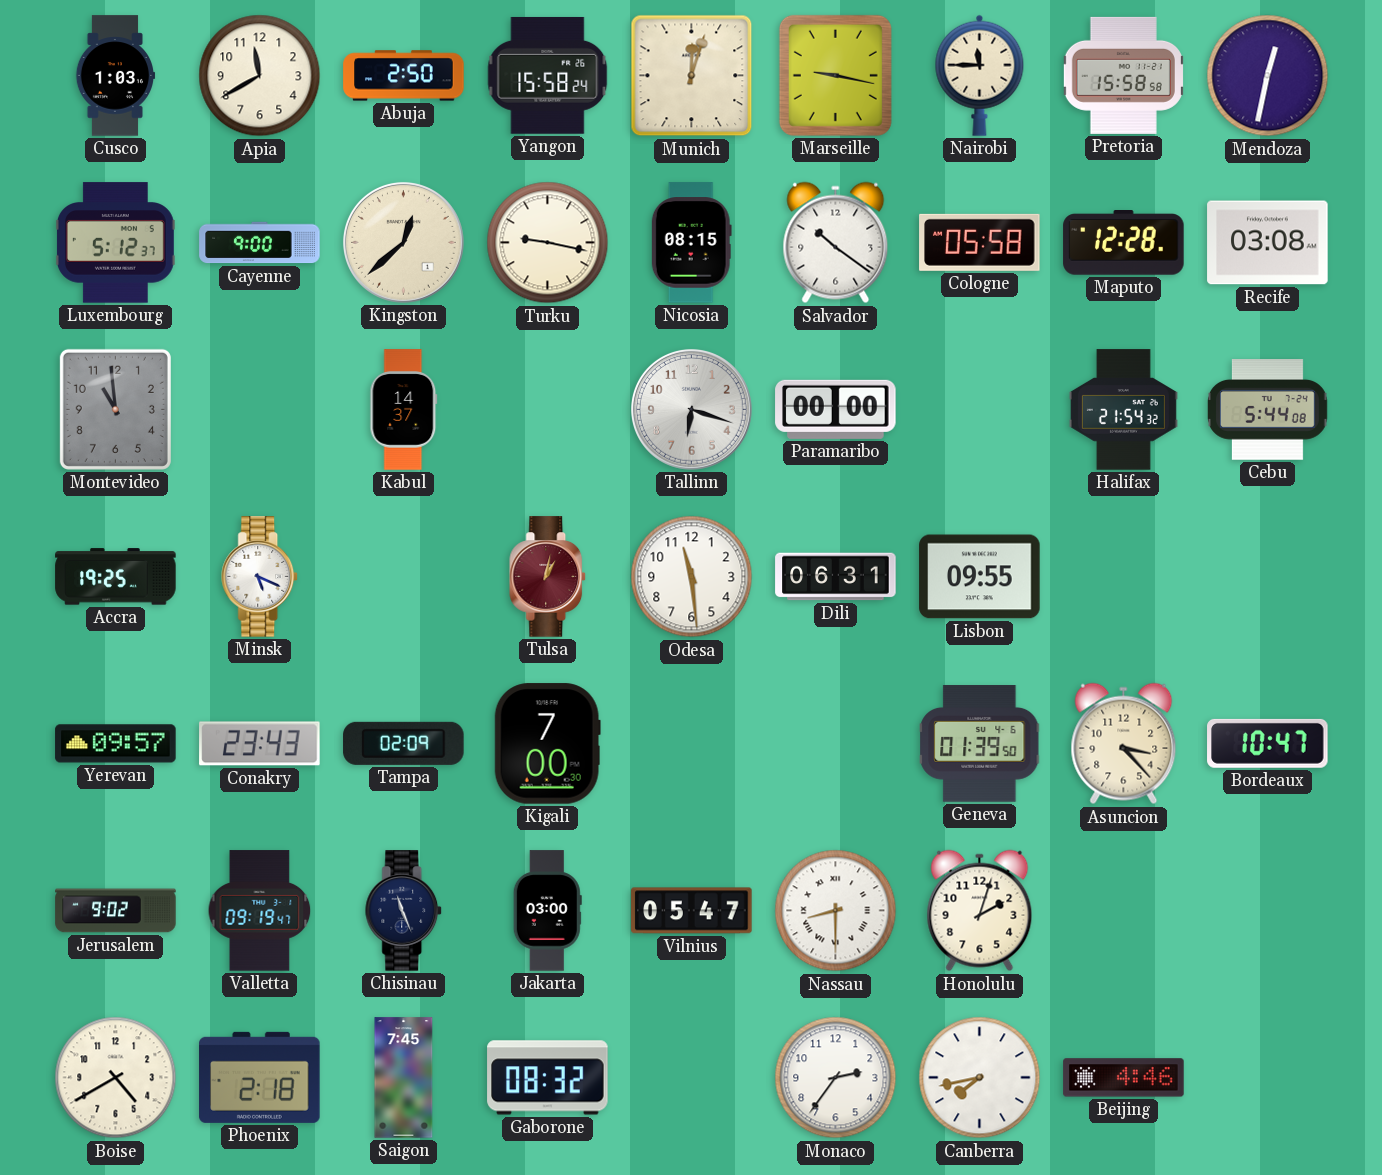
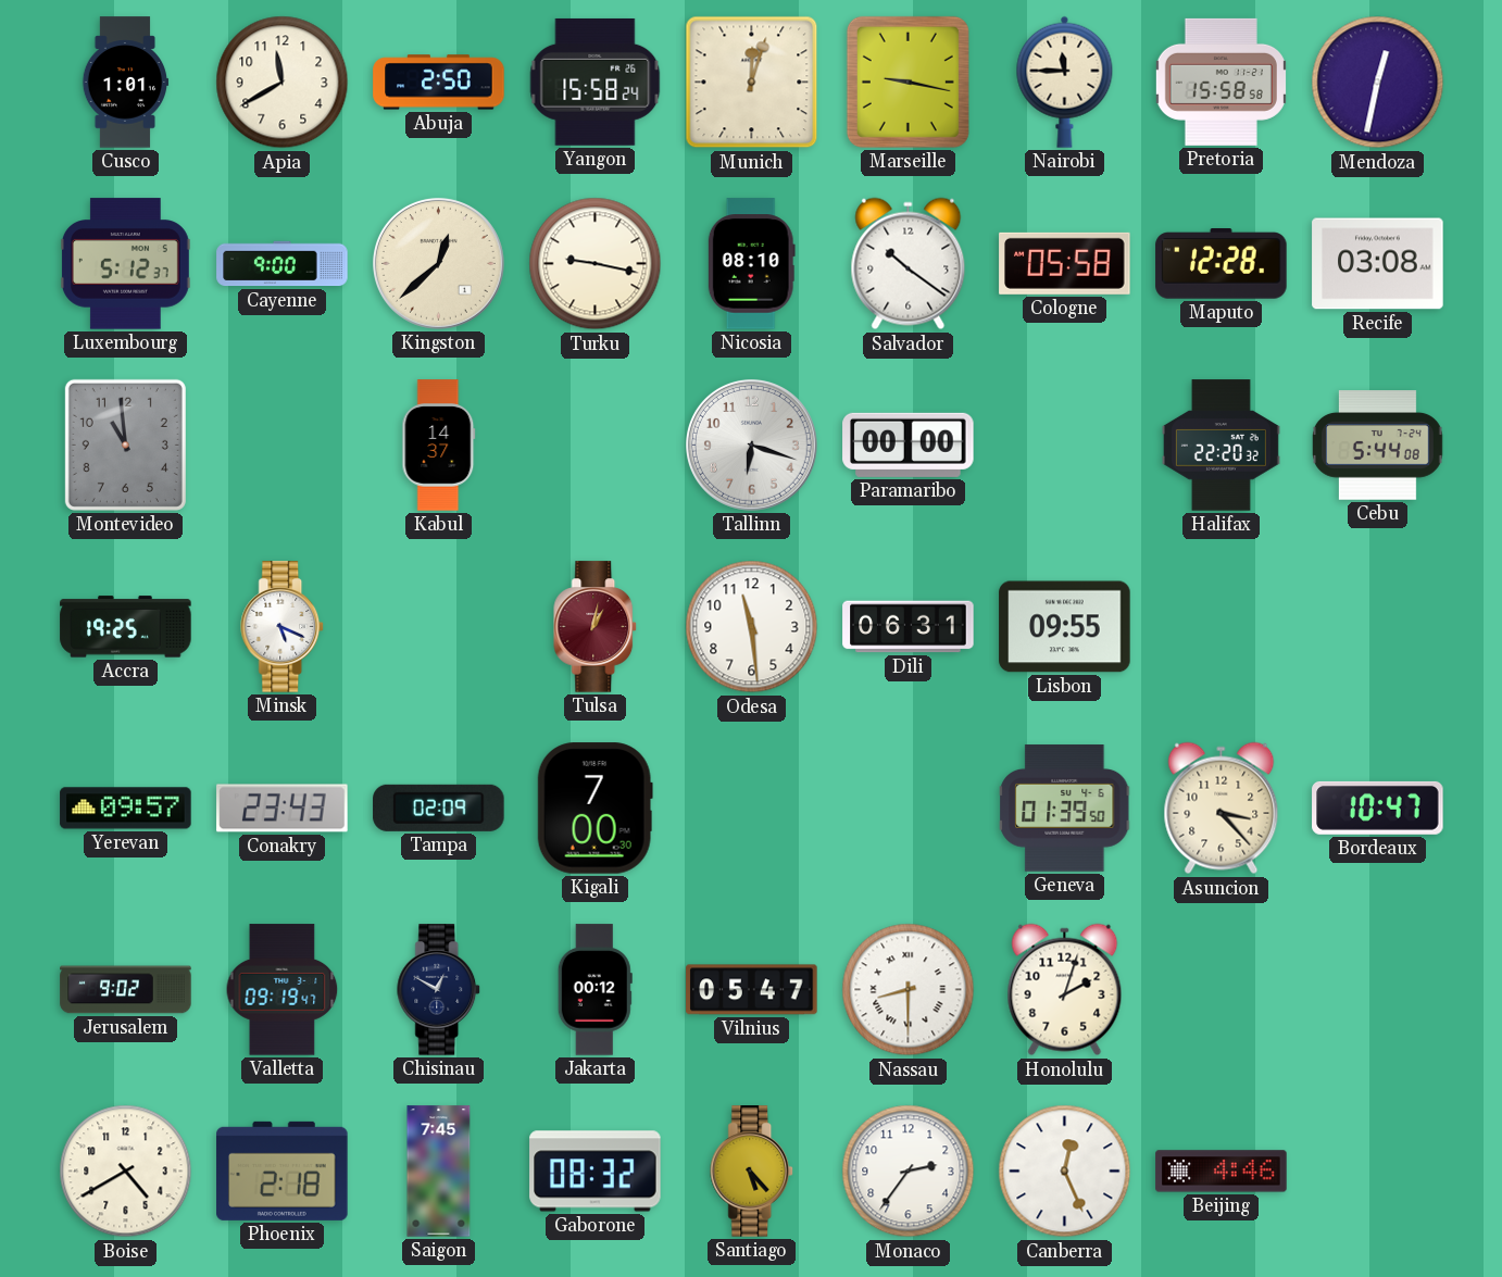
Cusco: 1:03 -> 1:01 (125, 83)
Nicosia: 08:15 -> 08:10 (751, 264)
Halifax: 21:54 -> 22:20 (1221, 446)
Chisinau: 11:26 -> 12:50 (439, 990)
Jakarta: 03:00 -> 00:12 (594, 990)
Santiago: none -> 5:23 (752, 1172)
Canberra: 7:43 -> 12:26 (1065, 1172)
